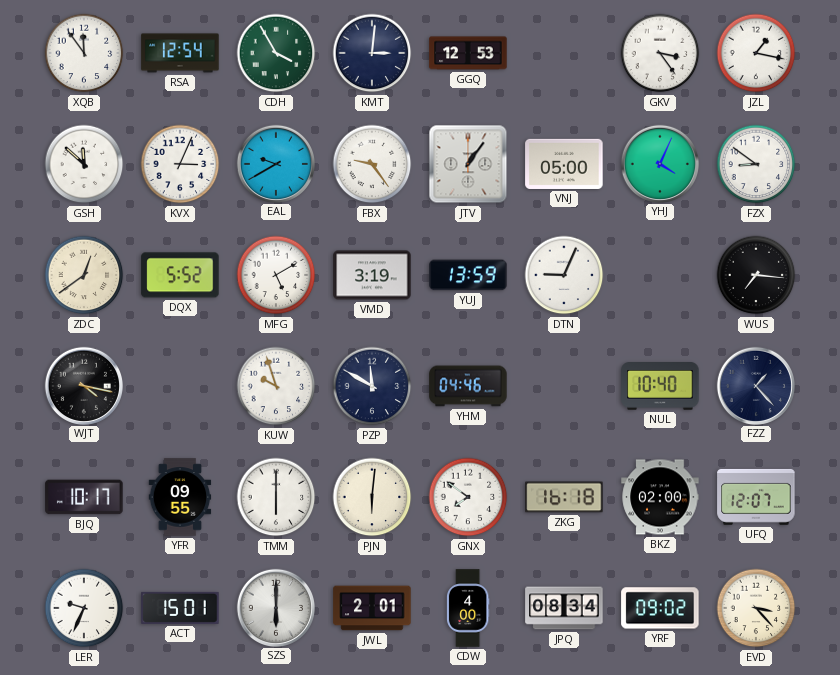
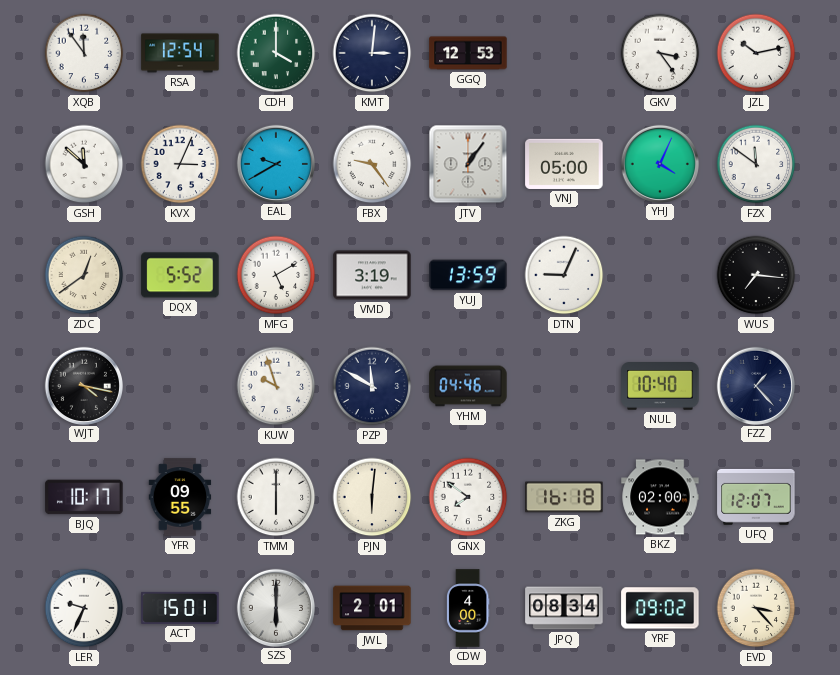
CDH: 3:55 -> 4:00 (276, 53)
JZL: 1:17 -> 10:13 (756, 53)
FZX: 8:51 -> 11:51 (756, 164)
